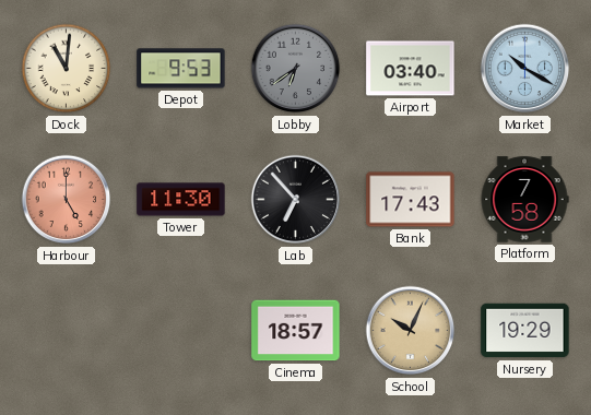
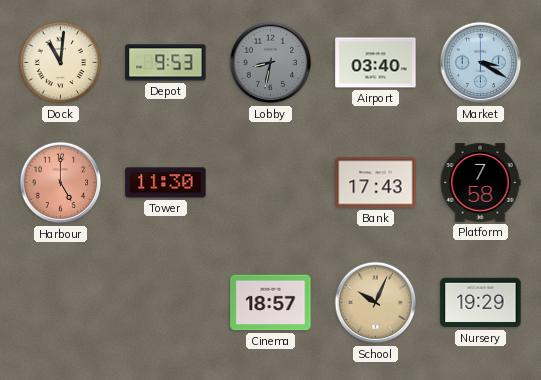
Lobby: 6:39 -> 8:32 (271, 63)
Market: 10:20 -> 3:20 (481, 63)
Lab: 6:53 -> none (296, 200)
